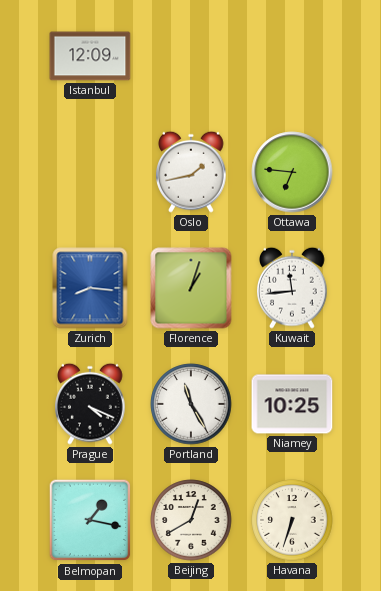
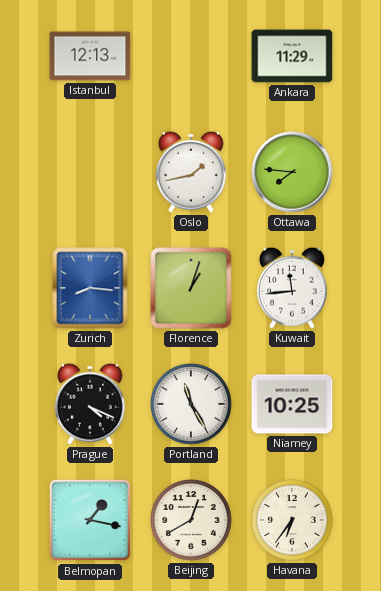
Istanbul: 12:09 -> 12:13 (90, 56)
Ankara: none -> 11:29 (292, 56)
Ottawa: 6:46 -> 7:46 (292, 172)
Havana: 6:33 -> 6:36 (292, 520)
